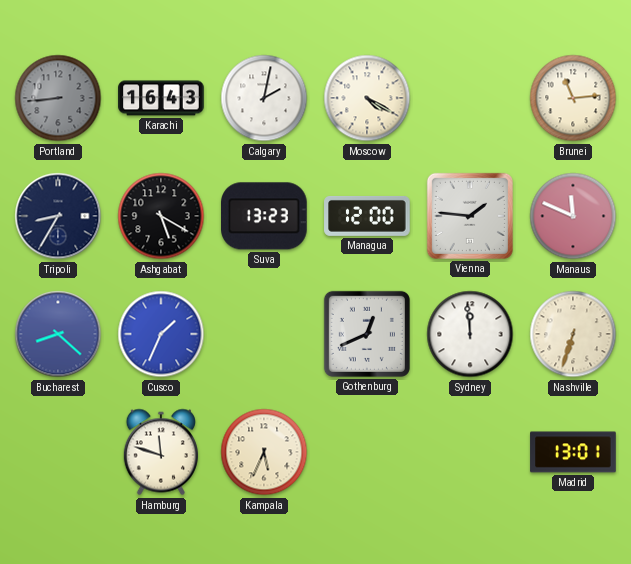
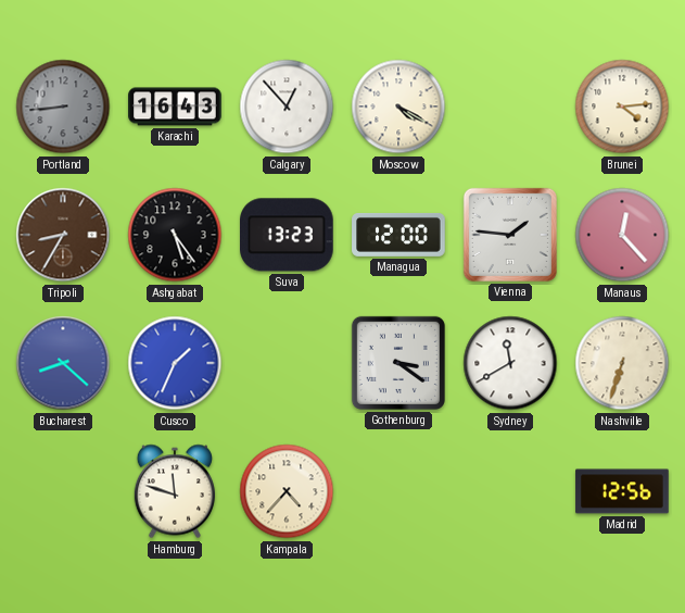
Calgary: 2:02 -> 12:53 (287, 107)
Brunei: 11:14 -> 4:14 (622, 107)
Tripoli dial: navy -> brown (63, 235)
Ashgabat: 5:20 -> 5:24 (175, 235)
Manaus: 11:49 -> 12:23 (622, 235)
Gothenburg: 12:41 -> 3:21 (398, 363)
Sydney: 11:59 -> 11:40 (510, 363)
Kampala: 5:34 -> 4:37 (287, 491)
Madrid: 13:01 -> 12:56 (622, 491)
